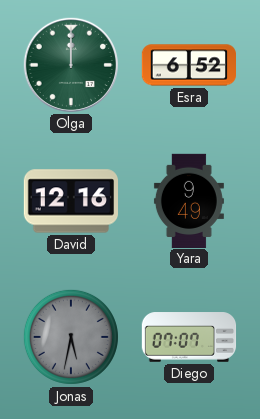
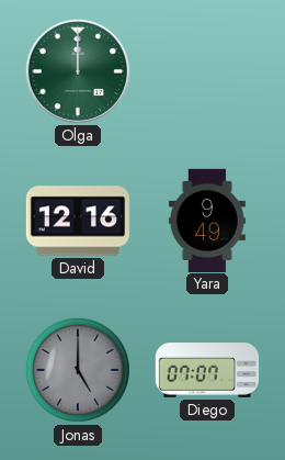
Esra: 6:52 -> none (188, 65)
Jonas: 5:32 -> 5:00 (78, 370)
